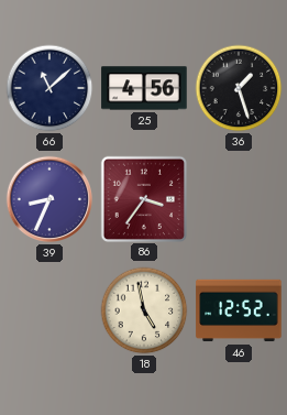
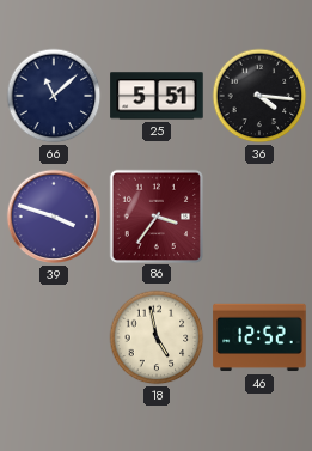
25: 4:56 -> 5:51 (157, 96)
36: 1:27 -> 4:16 (259, 96)
39: 8:34 -> 3:48 (54, 217)
